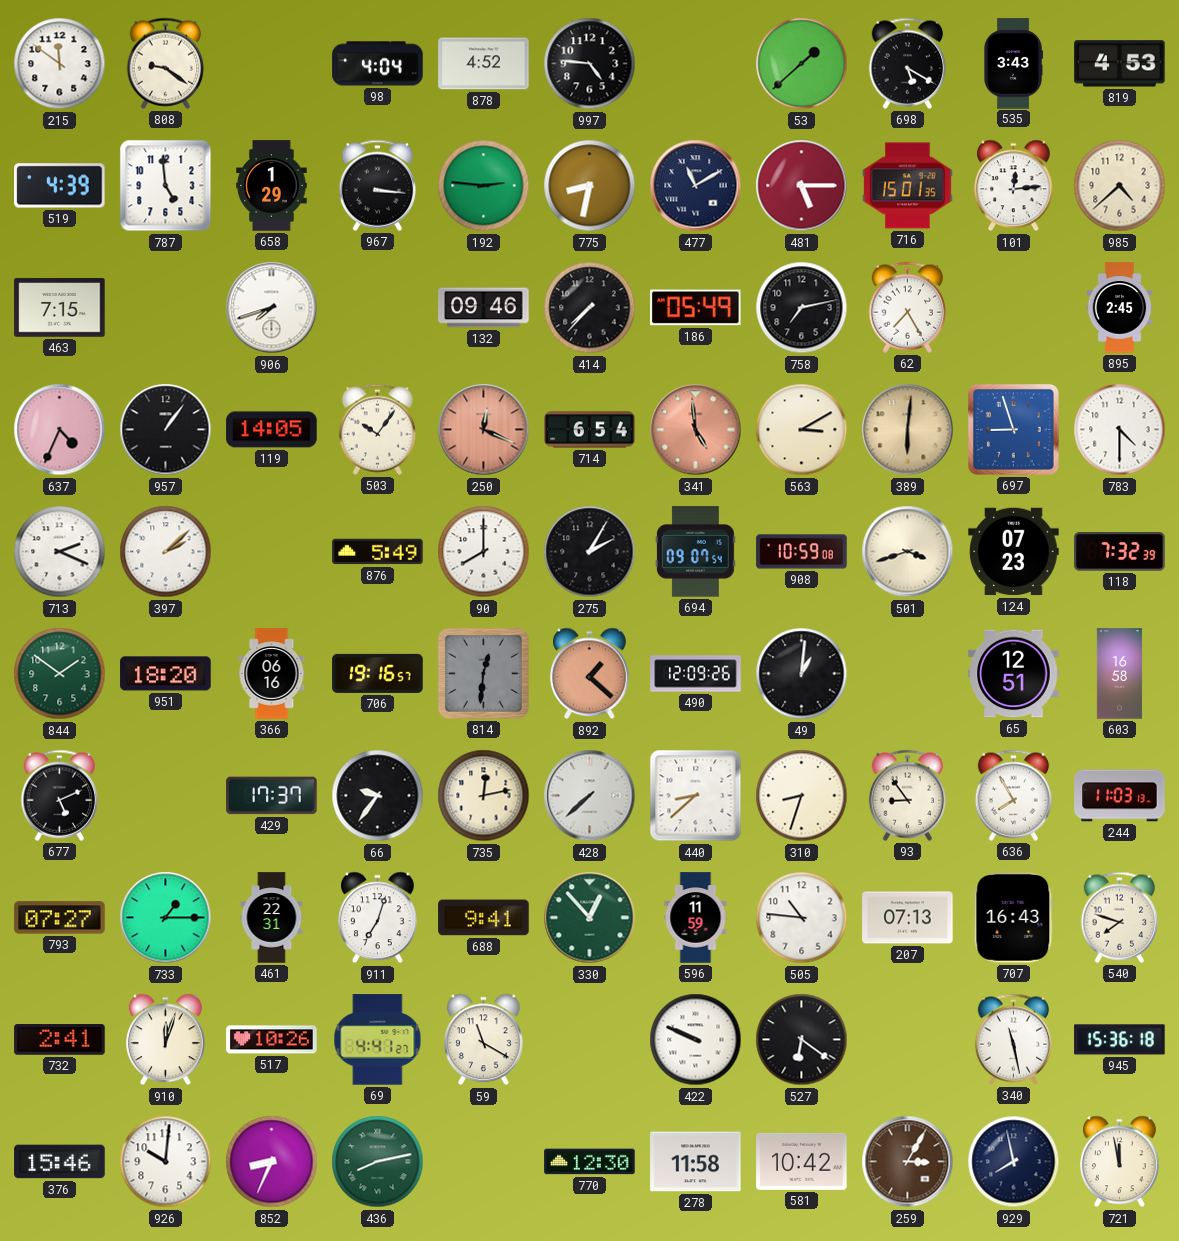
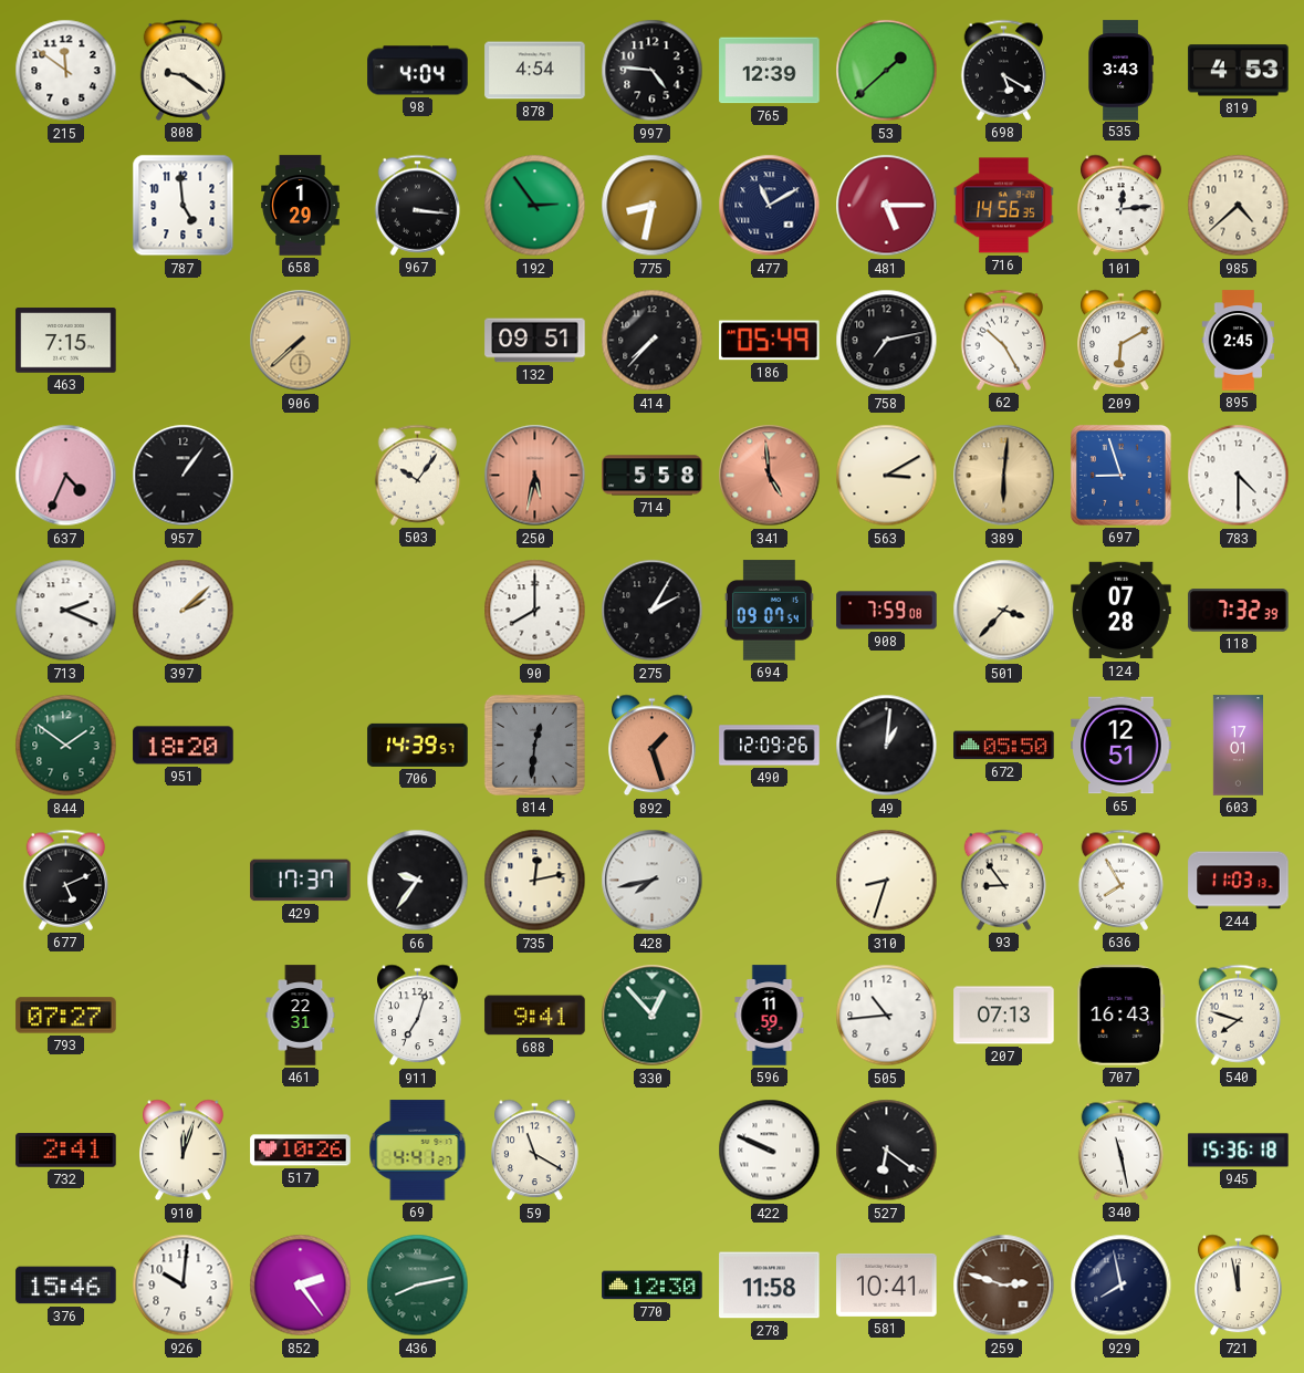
878: 4:52 -> 4:54 (535, 71)
765: none -> 12:39 (770, 71)
519: 4:39 -> none (60, 186)
192: 2:46 -> 2:54 (535, 206)
716: 15:01 -> 14:56 (1004, 206)
906: 7:42 -> 7:38 (301, 341)
906 dial: white -> champagne (301, 341)
132: 09:46 -> 09:51 (535, 341)
62: 7:25 -> 10:25 (1004, 340)
209: none -> 6:10 (1122, 341)
119: 14:05 -> none (272, 430)
250: 12:19 -> 5:32 (535, 476)
714: 6:54 -> 5:58 (653, 476)
876: 5:49 -> none (378, 552)
908: 10:59 -> 7:59 (887, 611)
501: 3:42 -> 3:37 (1004, 611)
124: 07:23 -> 07:28 (1122, 611)
366: 06:16 -> none (272, 674)
706: 19:16 -> 14:39 (418, 745)
892: 1:22 -> 1:27 (653, 746)
672: none -> 05:50 (1004, 746)
603: 16:58 -> 17:01 (1238, 746)
428: 7:38 -> 7:43 (653, 881)
440: 8:38 -> none (696, 796)
733: 1:15 -> none (166, 918)
505: 10:46 -> 10:44 (887, 1016)
852: 8:34 -> 2:24 (301, 1286)
581: 10:42 -> 10:41 (887, 1284)
259: 3:05 -> 2:48 (1004, 1286)
